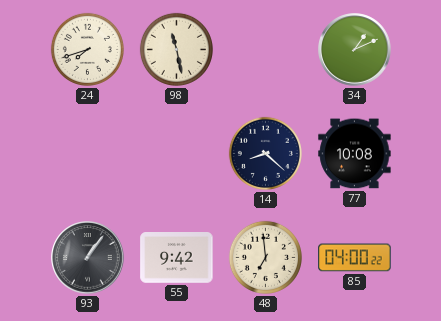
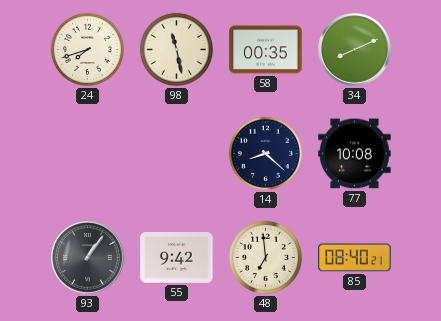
58: none -> 00:35 (266, 50)
34: 1:11 -> 8:11 (355, 50)
85: 04:00 -> 08:40 (355, 258)
